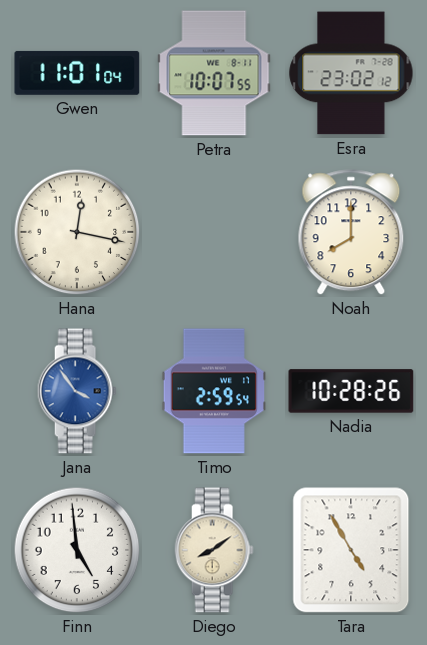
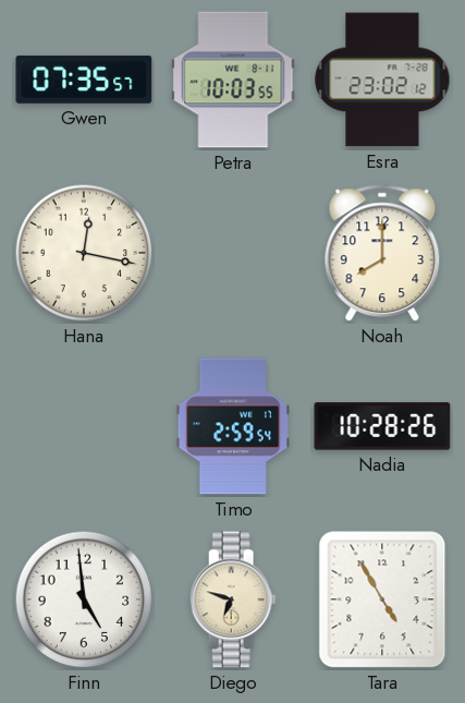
Gwen: 11:01 -> 07:35 (84, 80)
Petra: 10:07 -> 10:03 (233, 80)
Jana: 3:54 -> none (77, 391)
Diego: 8:09 -> 6:48 (233, 599)
